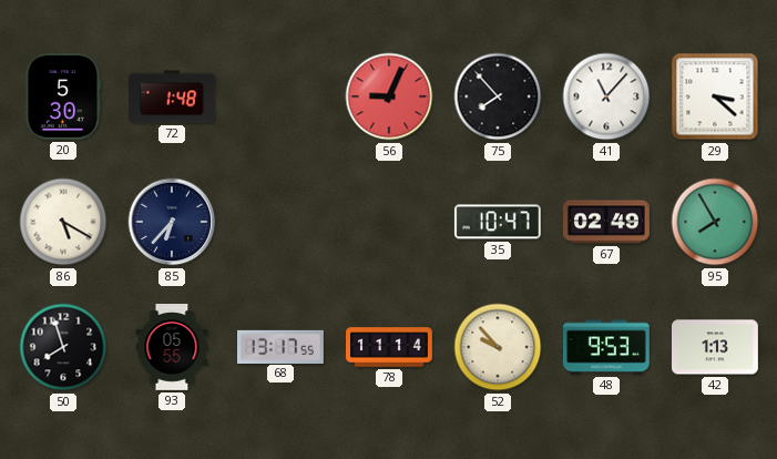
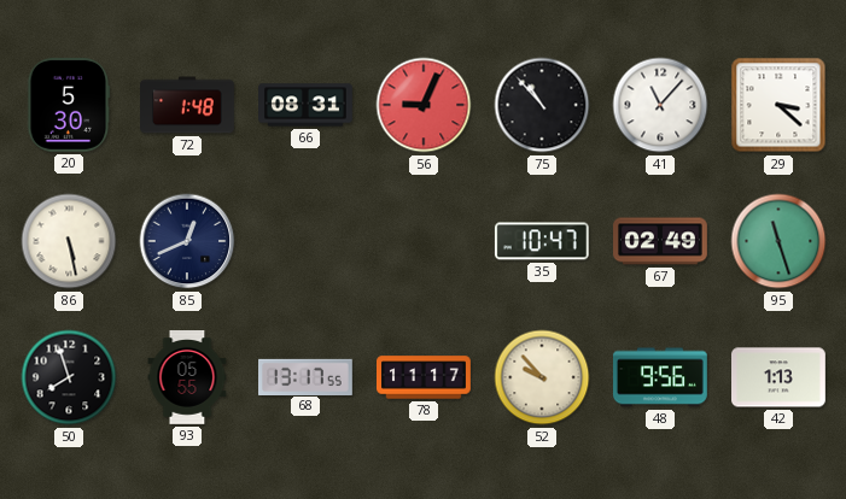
66: none -> 08:31 (307, 105)
75: 7:53 -> 10:53 (542, 105)
86: 5:20 -> 5:28 (69, 241)
85: 6:37 -> 12:41 (187, 241)
95: 7:55 -> 11:27 (778, 241)
78: 11:14 -> 11:17 (425, 377)
48: 9:53 -> 9:56 (660, 377)
